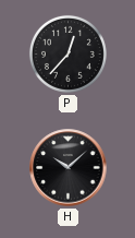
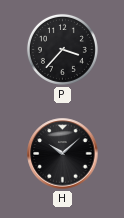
P: 12:37 -> 3:37 (62, 49)
